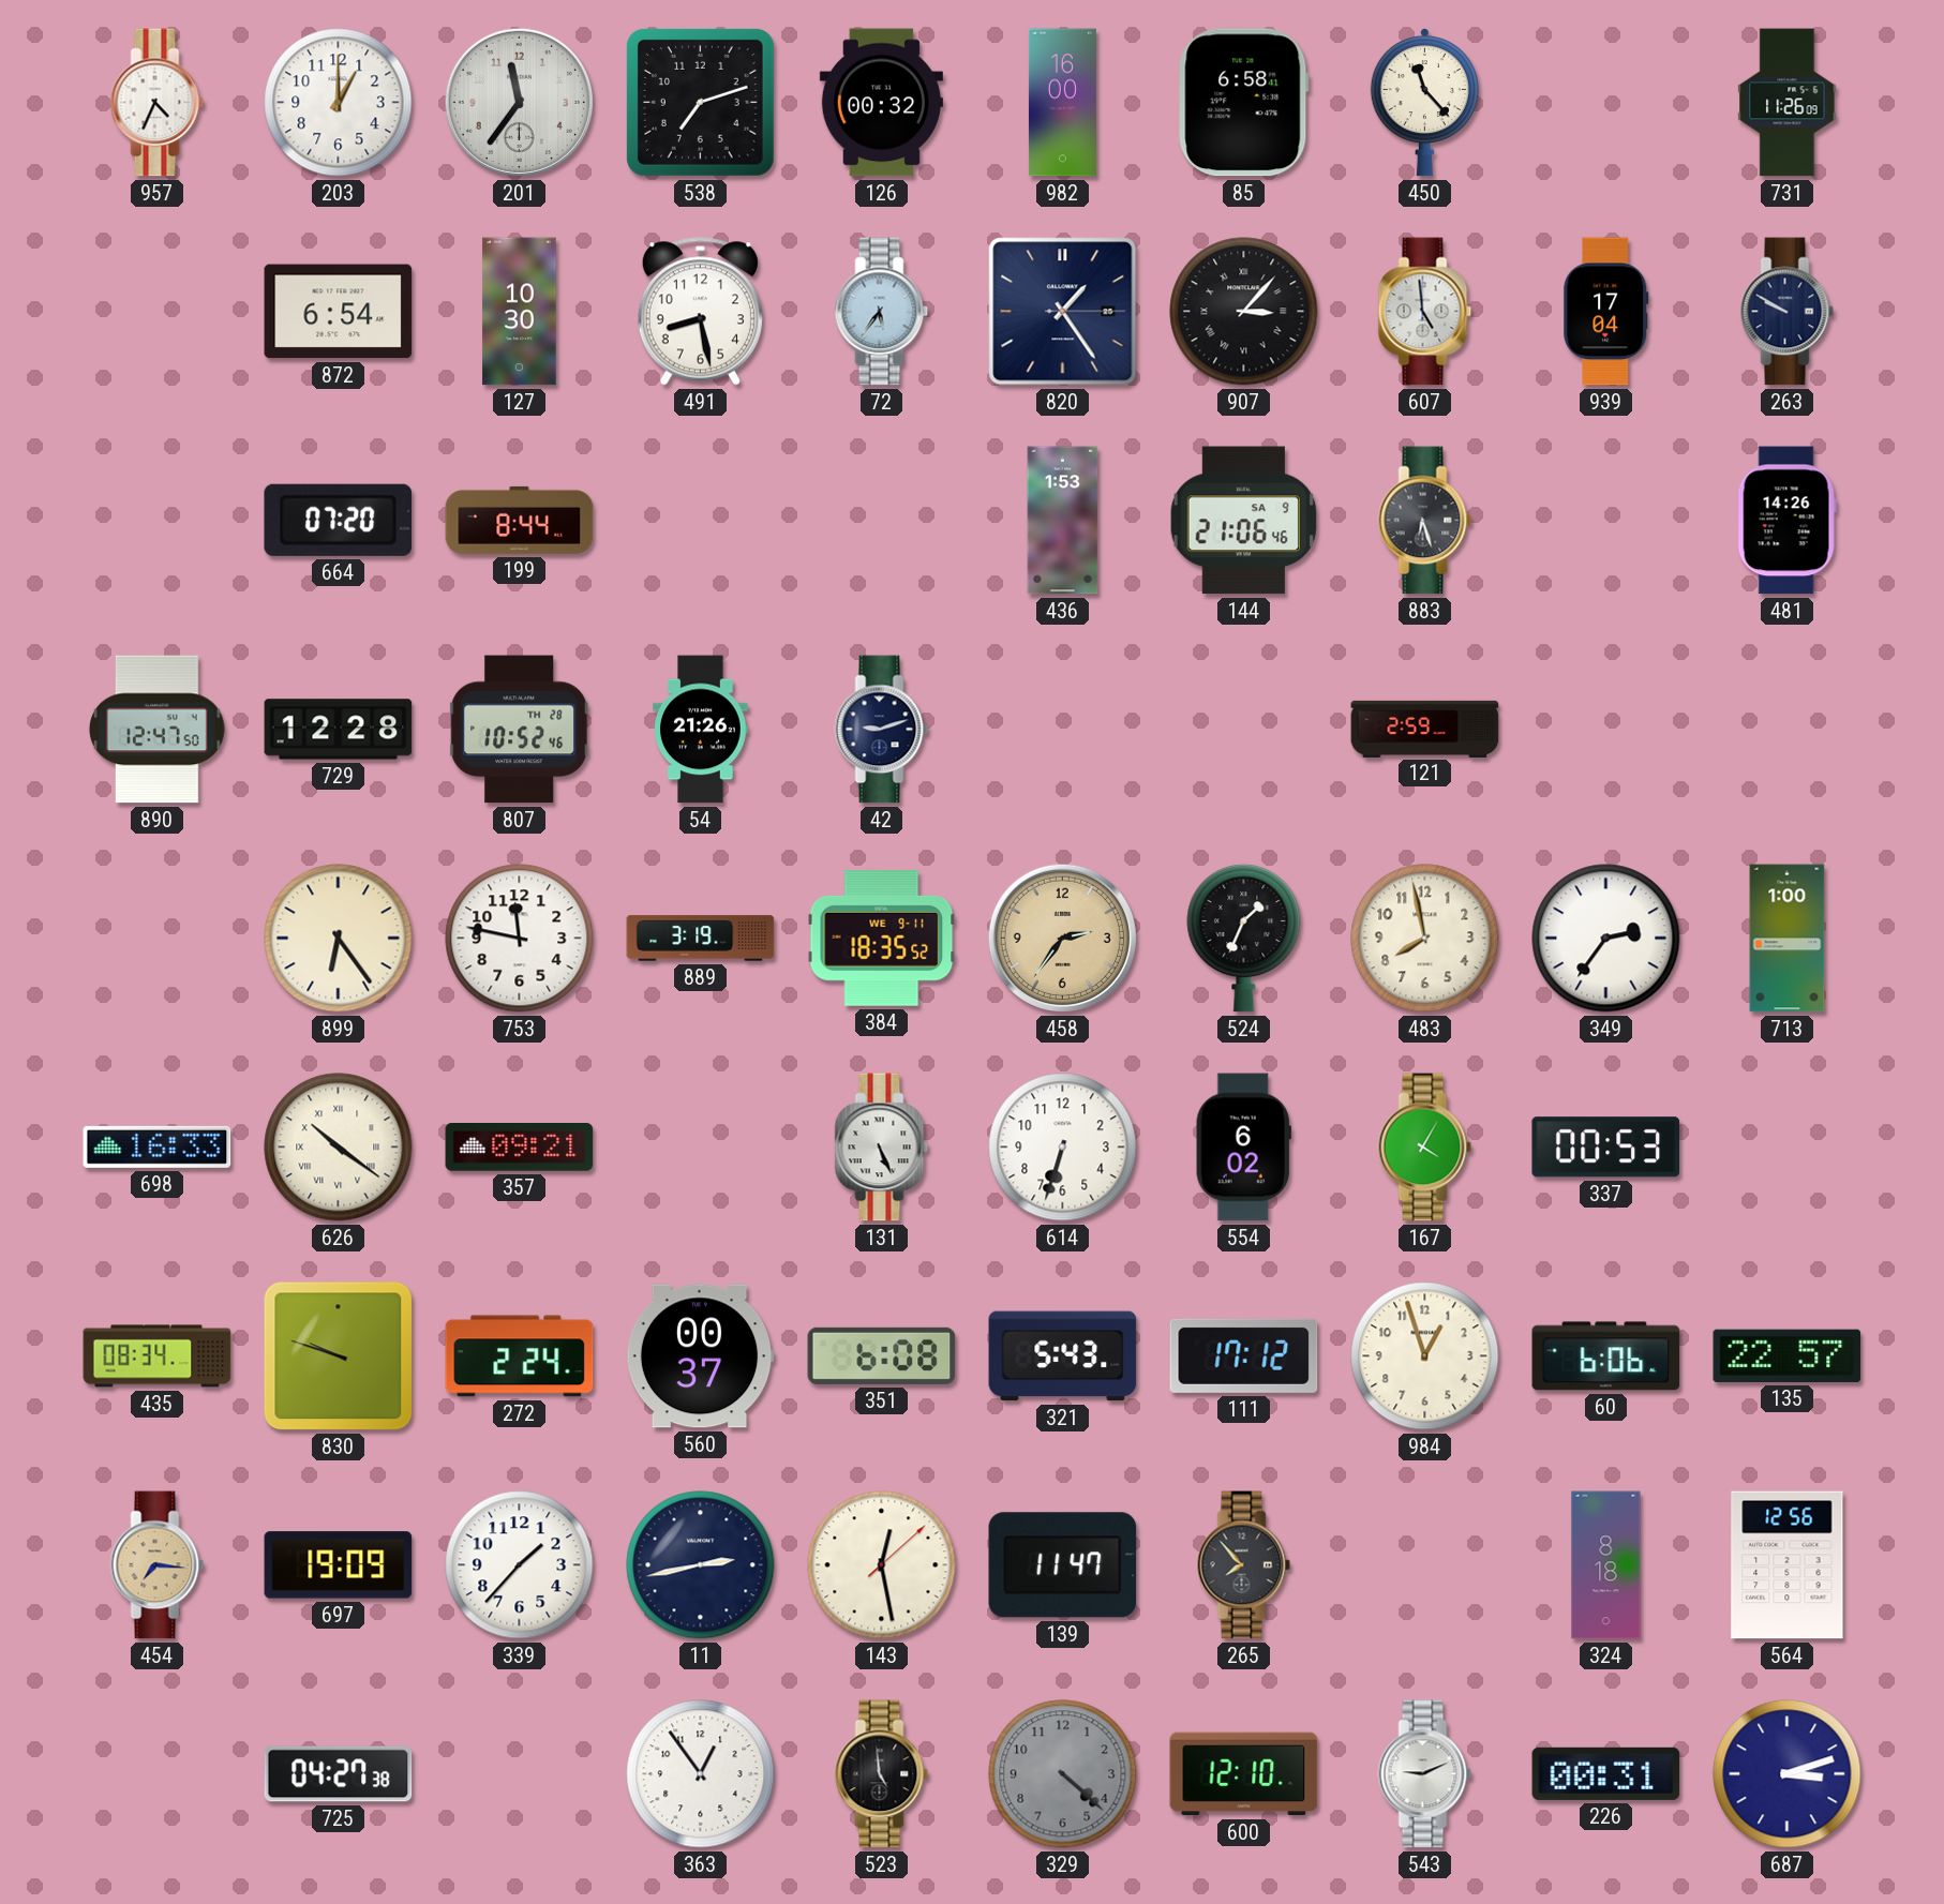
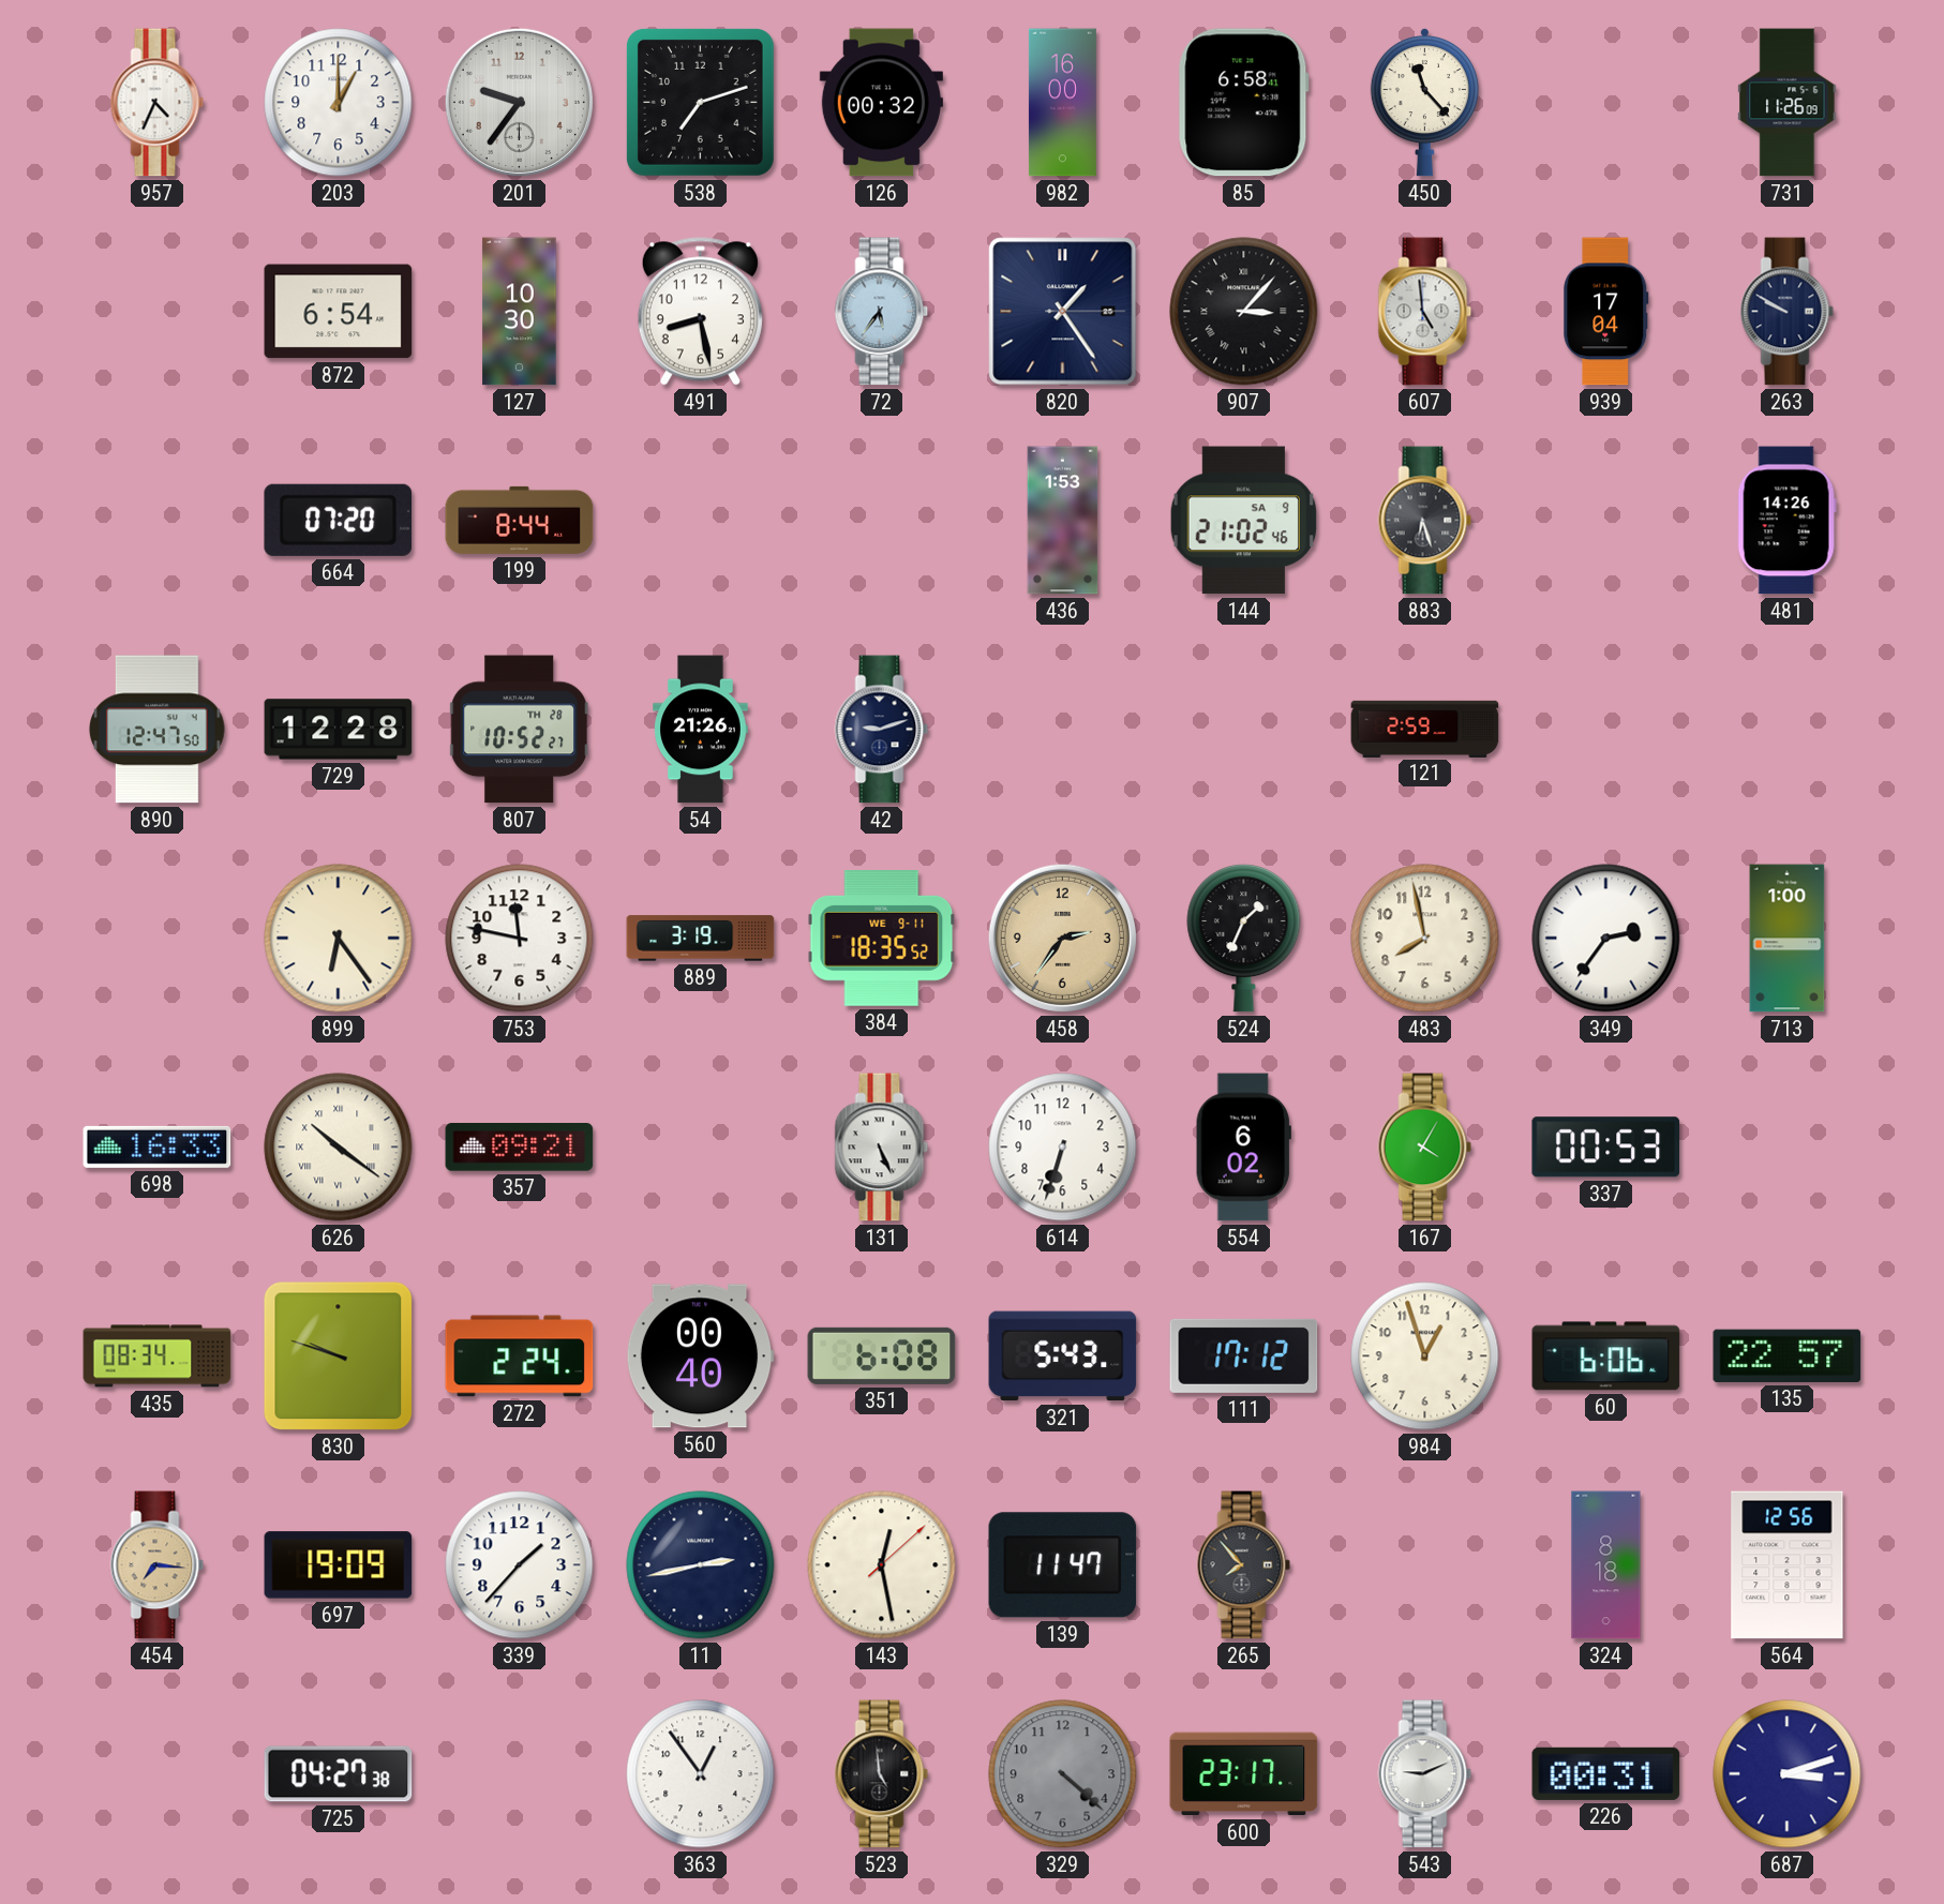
201: 11:36 -> 9:36 (519, 102)
144: 21:06 -> 21:02 (1243, 521)
807: 10:52:46 -> 10:52:27 (520, 730)
560: 00:37 -> 00:40 (700, 1356)
600: 12:10 -> 23:17 (1244, 1774)
